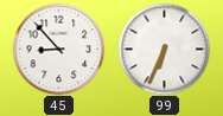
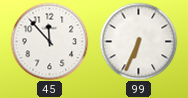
45: 8:53 -> 11:53 (49, 41)
